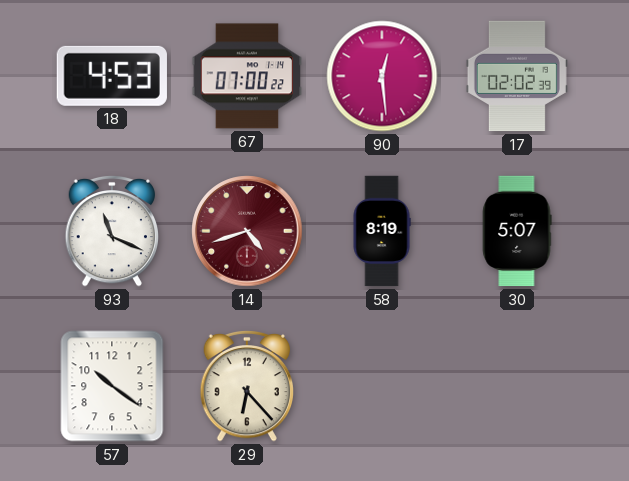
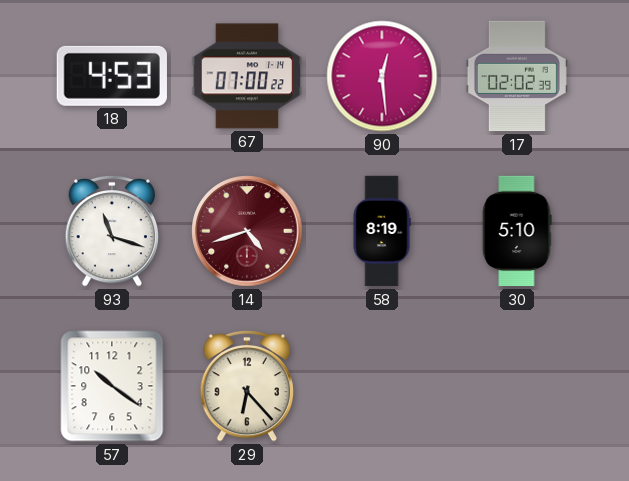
93: 11:19 -> 11:18 (111, 231)
30: 5:07 -> 5:10 (517, 231)
